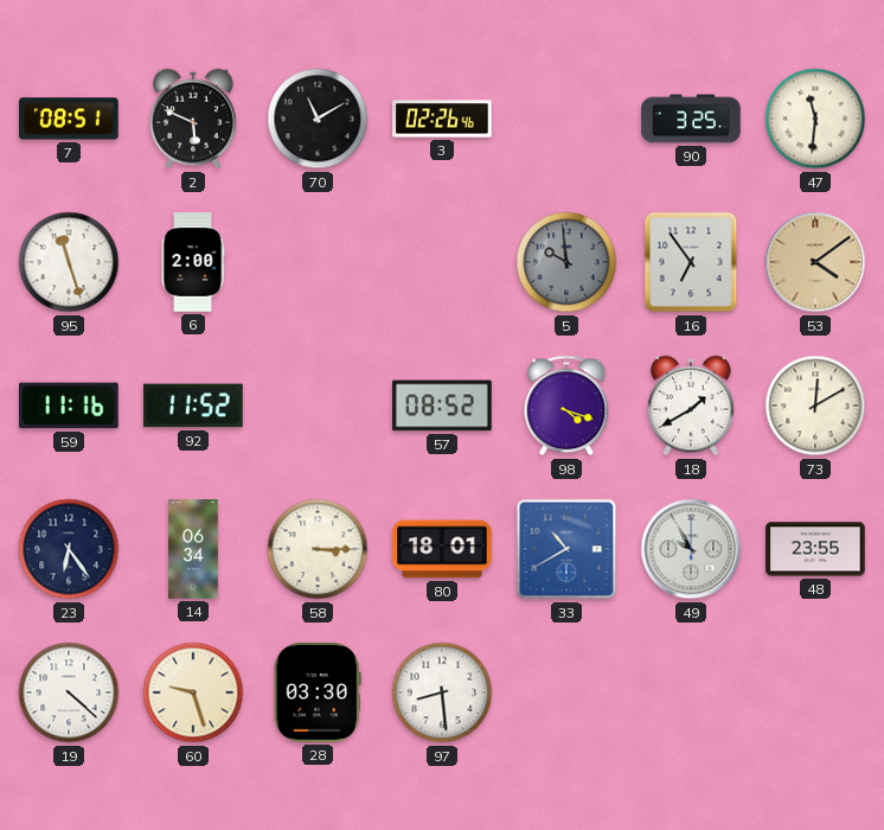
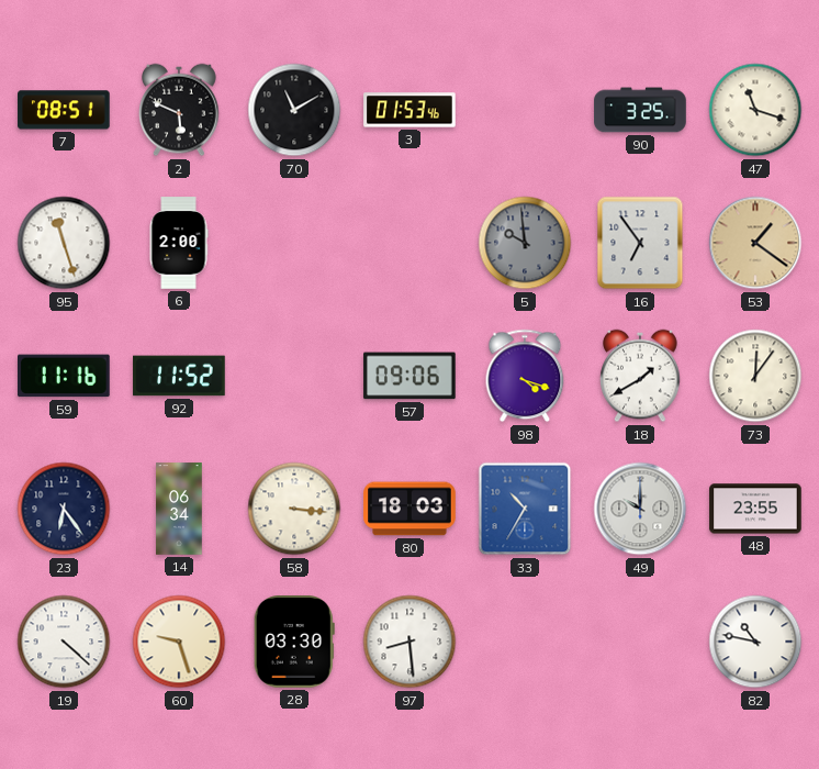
3: 02:26 -> 01:53 (409, 110)
47: 11:31 -> 11:18 (755, 110)
53: 4:09 -> 1:21 (755, 243)
57: 08:52 -> 09:06 (409, 376)
73: 12:10 -> 12:06 (755, 376)
58: 3:15 -> 3:16 (294, 509)
80: 18:01 -> 18:03 (409, 509)
33: 10:40 -> 10:35 (525, 509)
49: 9:55 -> 10:00 (640, 509)
82: none -> 10:47 (755, 642)
